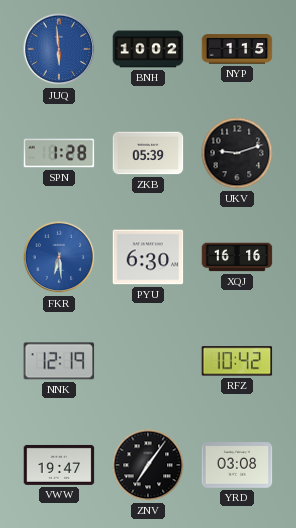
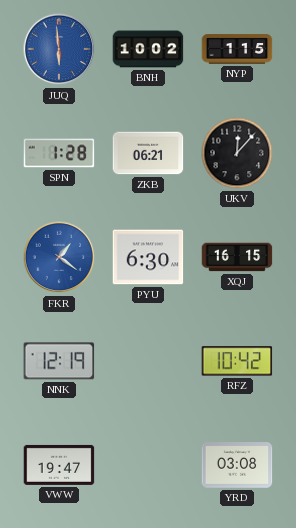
ZKB: 05:39 -> 06:21 (148, 153)
UKV: 9:12 -> 12:07 (237, 153)
FKR: 6:29 -> 1:21 (59, 257)
XQJ: 16:16 -> 16:15 (237, 257)
ZNV: 7:06 -> none (148, 465)
